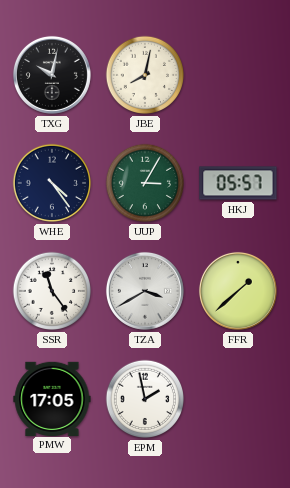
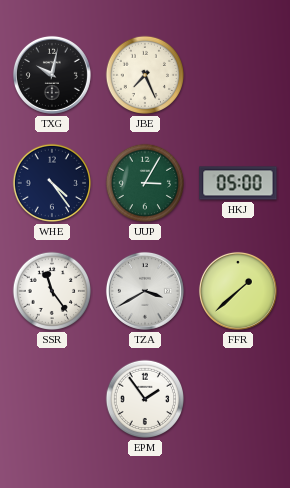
JBE: 8:02 -> 7:26 (145, 75)
HKJ: 05:57 -> 05:00 (238, 183)
PMW: 17:05 -> none (52, 398)
EPM: 1:58 -> 1:54 (145, 399)
